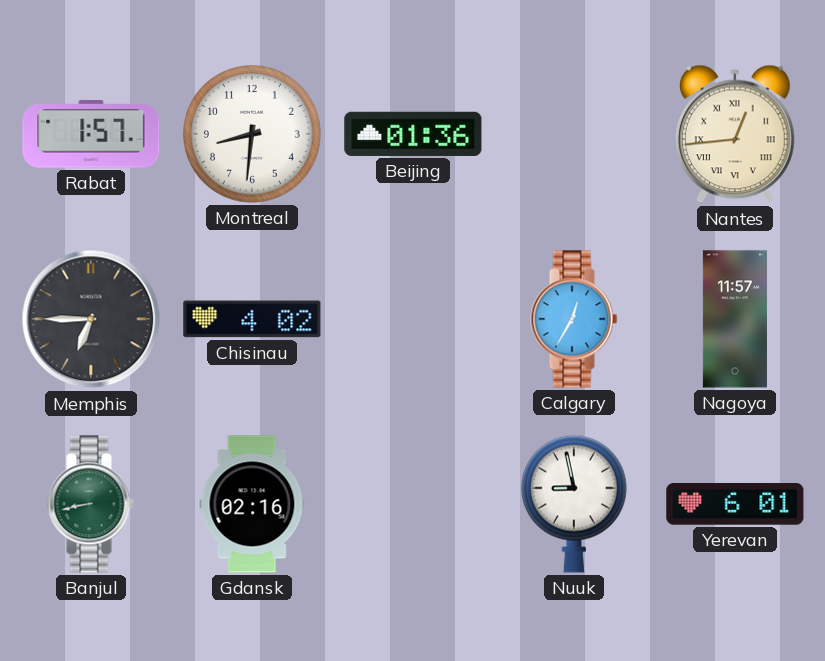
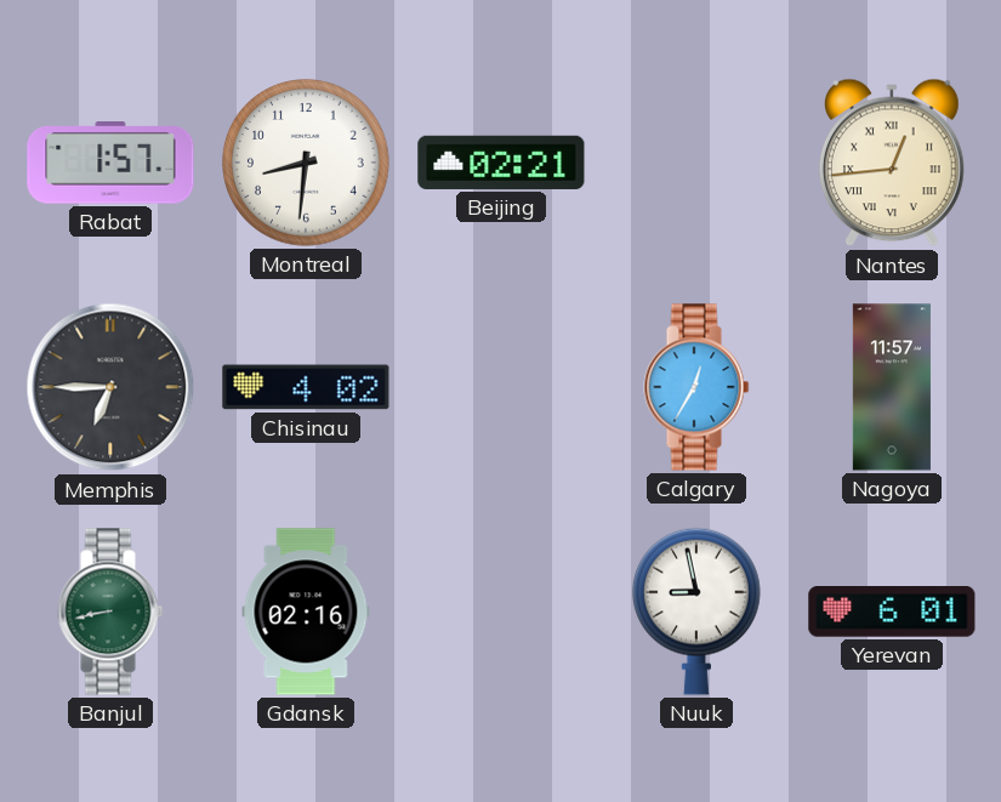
Beijing: 01:36 -> 02:21 (501, 163)
